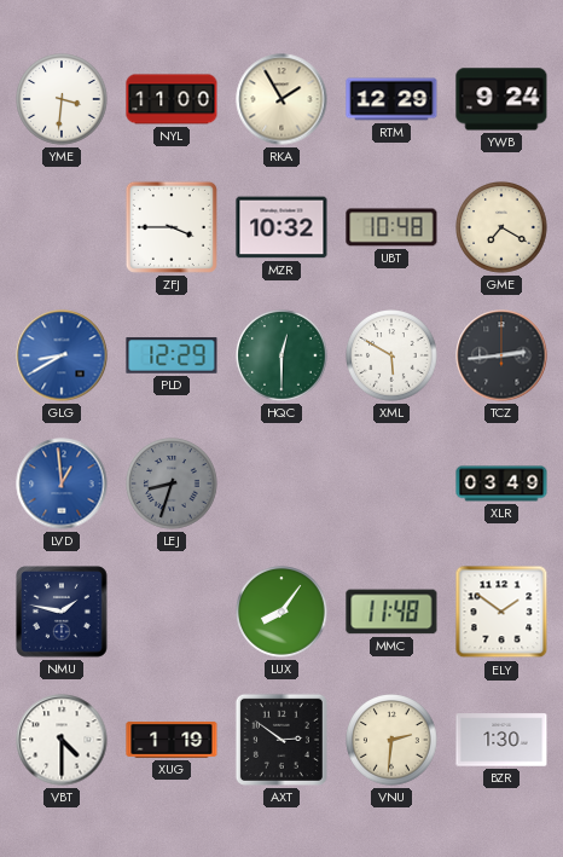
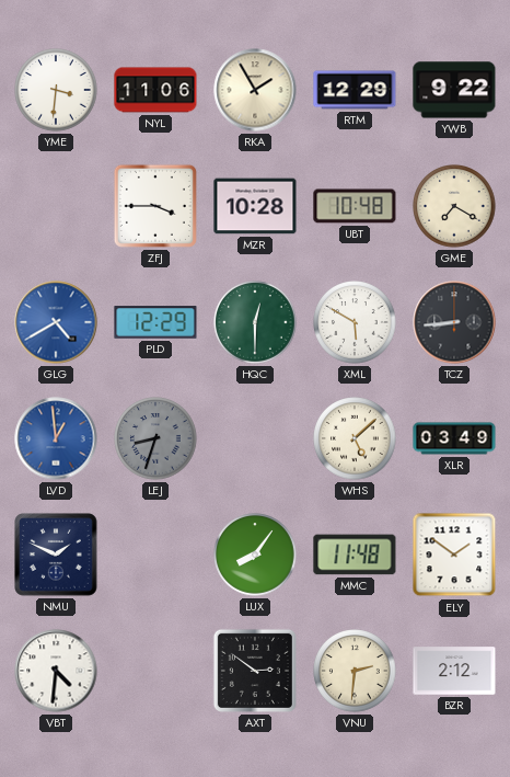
NYL: 11:00 -> 11:06 (155, 90)
YWB: 9:24 -> 9:22 (454, 90)
MZR: 10:32 -> 10:28 (255, 206)
GLG: 8:40 -> 4:40 (56, 322)
TCZ: 2:44 -> 8:44 (454, 322)
WHS: none -> 5:08 (355, 438)
NMU: 1:47 -> 1:49 (57, 556)
VBT: 4:30 -> 4:31 (56, 671)
XUG: 1:19 -> none (172, 741)
BZR: 1:30 -> 2:12 (454, 671)
